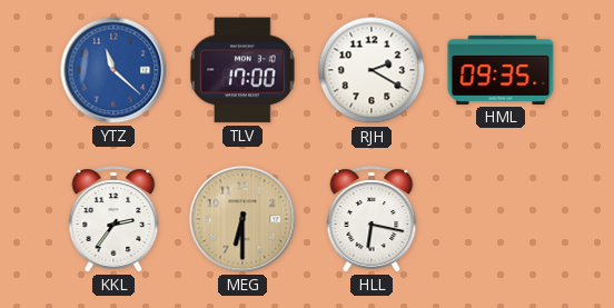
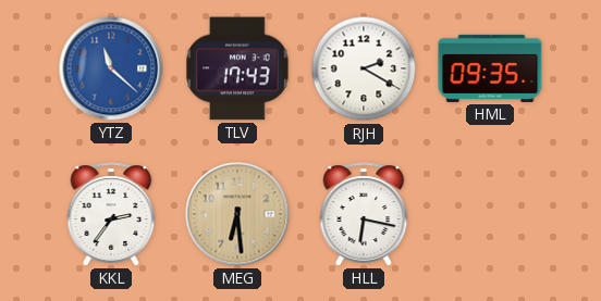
TLV: 17:00 -> 17:43 (238, 68)
MEG: 6:30 -> 6:29 (237, 214)
